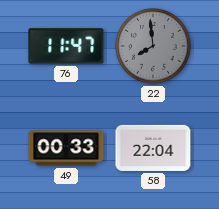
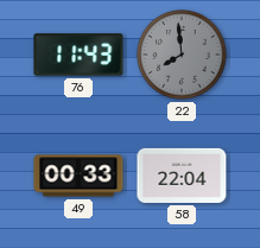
76: 11:47 -> 11:43 (78, 55)
